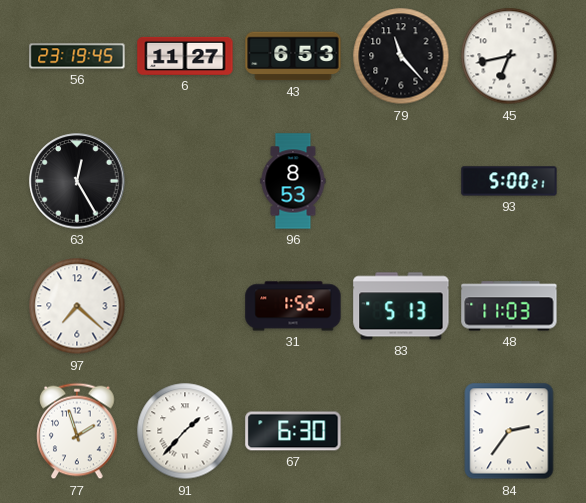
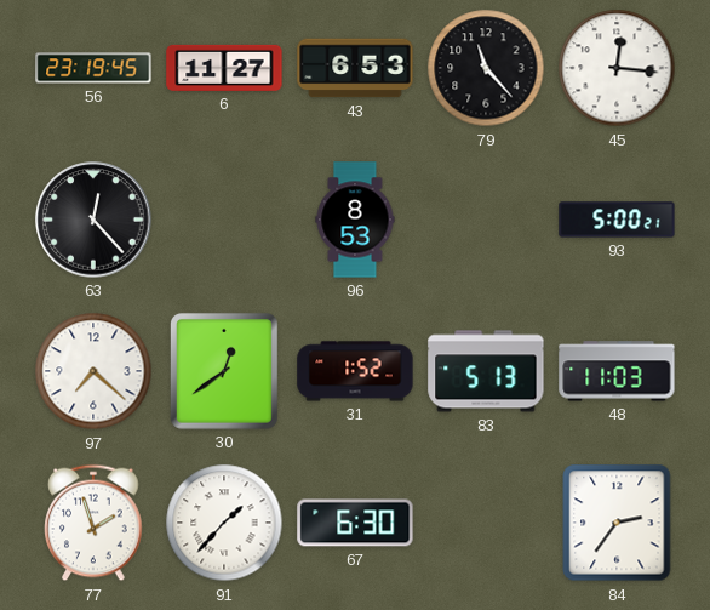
45: 6:43 -> 12:16 (617, 68)
63: 12:25 -> 12:23 (93, 220)
30: none -> 12:39 (224, 371)
